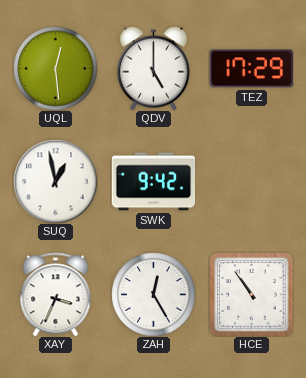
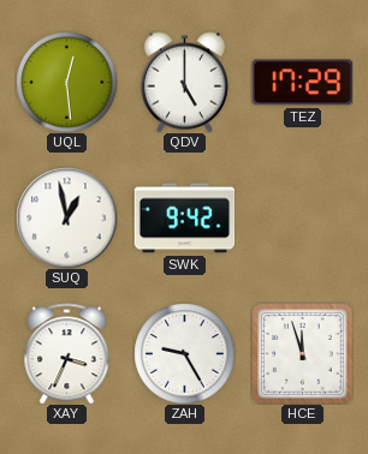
ZAH: 12:25 -> 9:25 (184, 353)
HCE: 10:54 -> 11:57 (302, 353)
